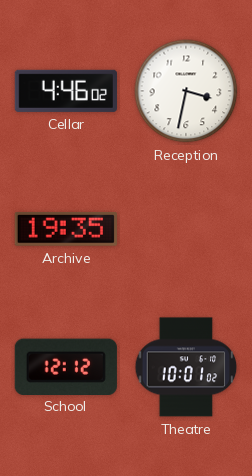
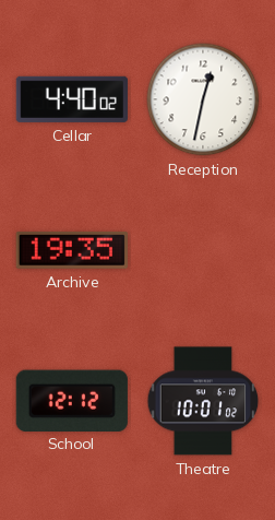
Cellar: 4:46 -> 4:40 (72, 99)
Reception: 3:32 -> 12:32 (203, 99)
